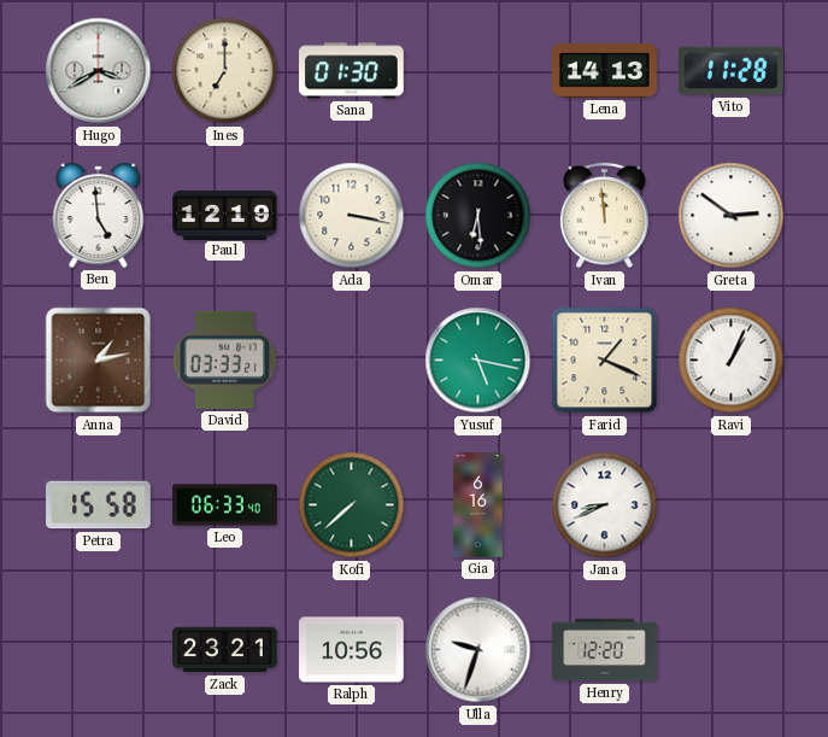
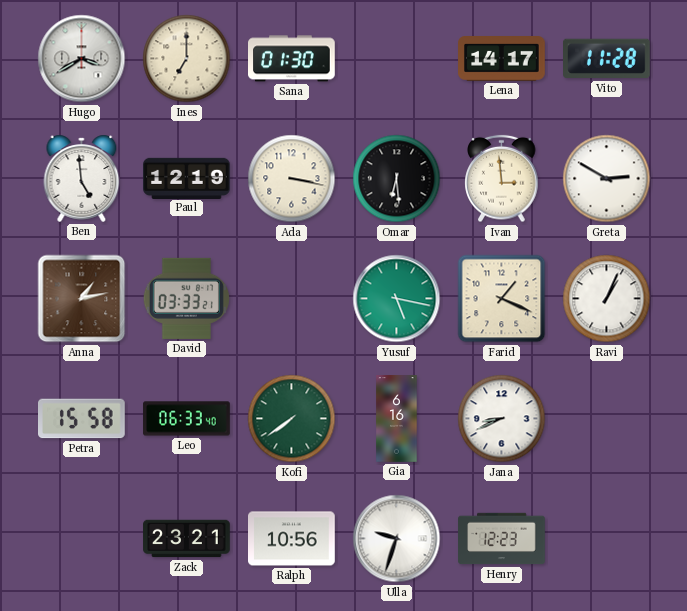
Lena: 14:13 -> 14:17 (502, 59)
Ivan: 11:59 -> 2:59 (502, 179)
Greta: 2:51 -> 2:50 (607, 179)
Kofi: 7:38 -> 7:39 (292, 419)
Henry: 12:20 -> 12:23 (502, 539)
